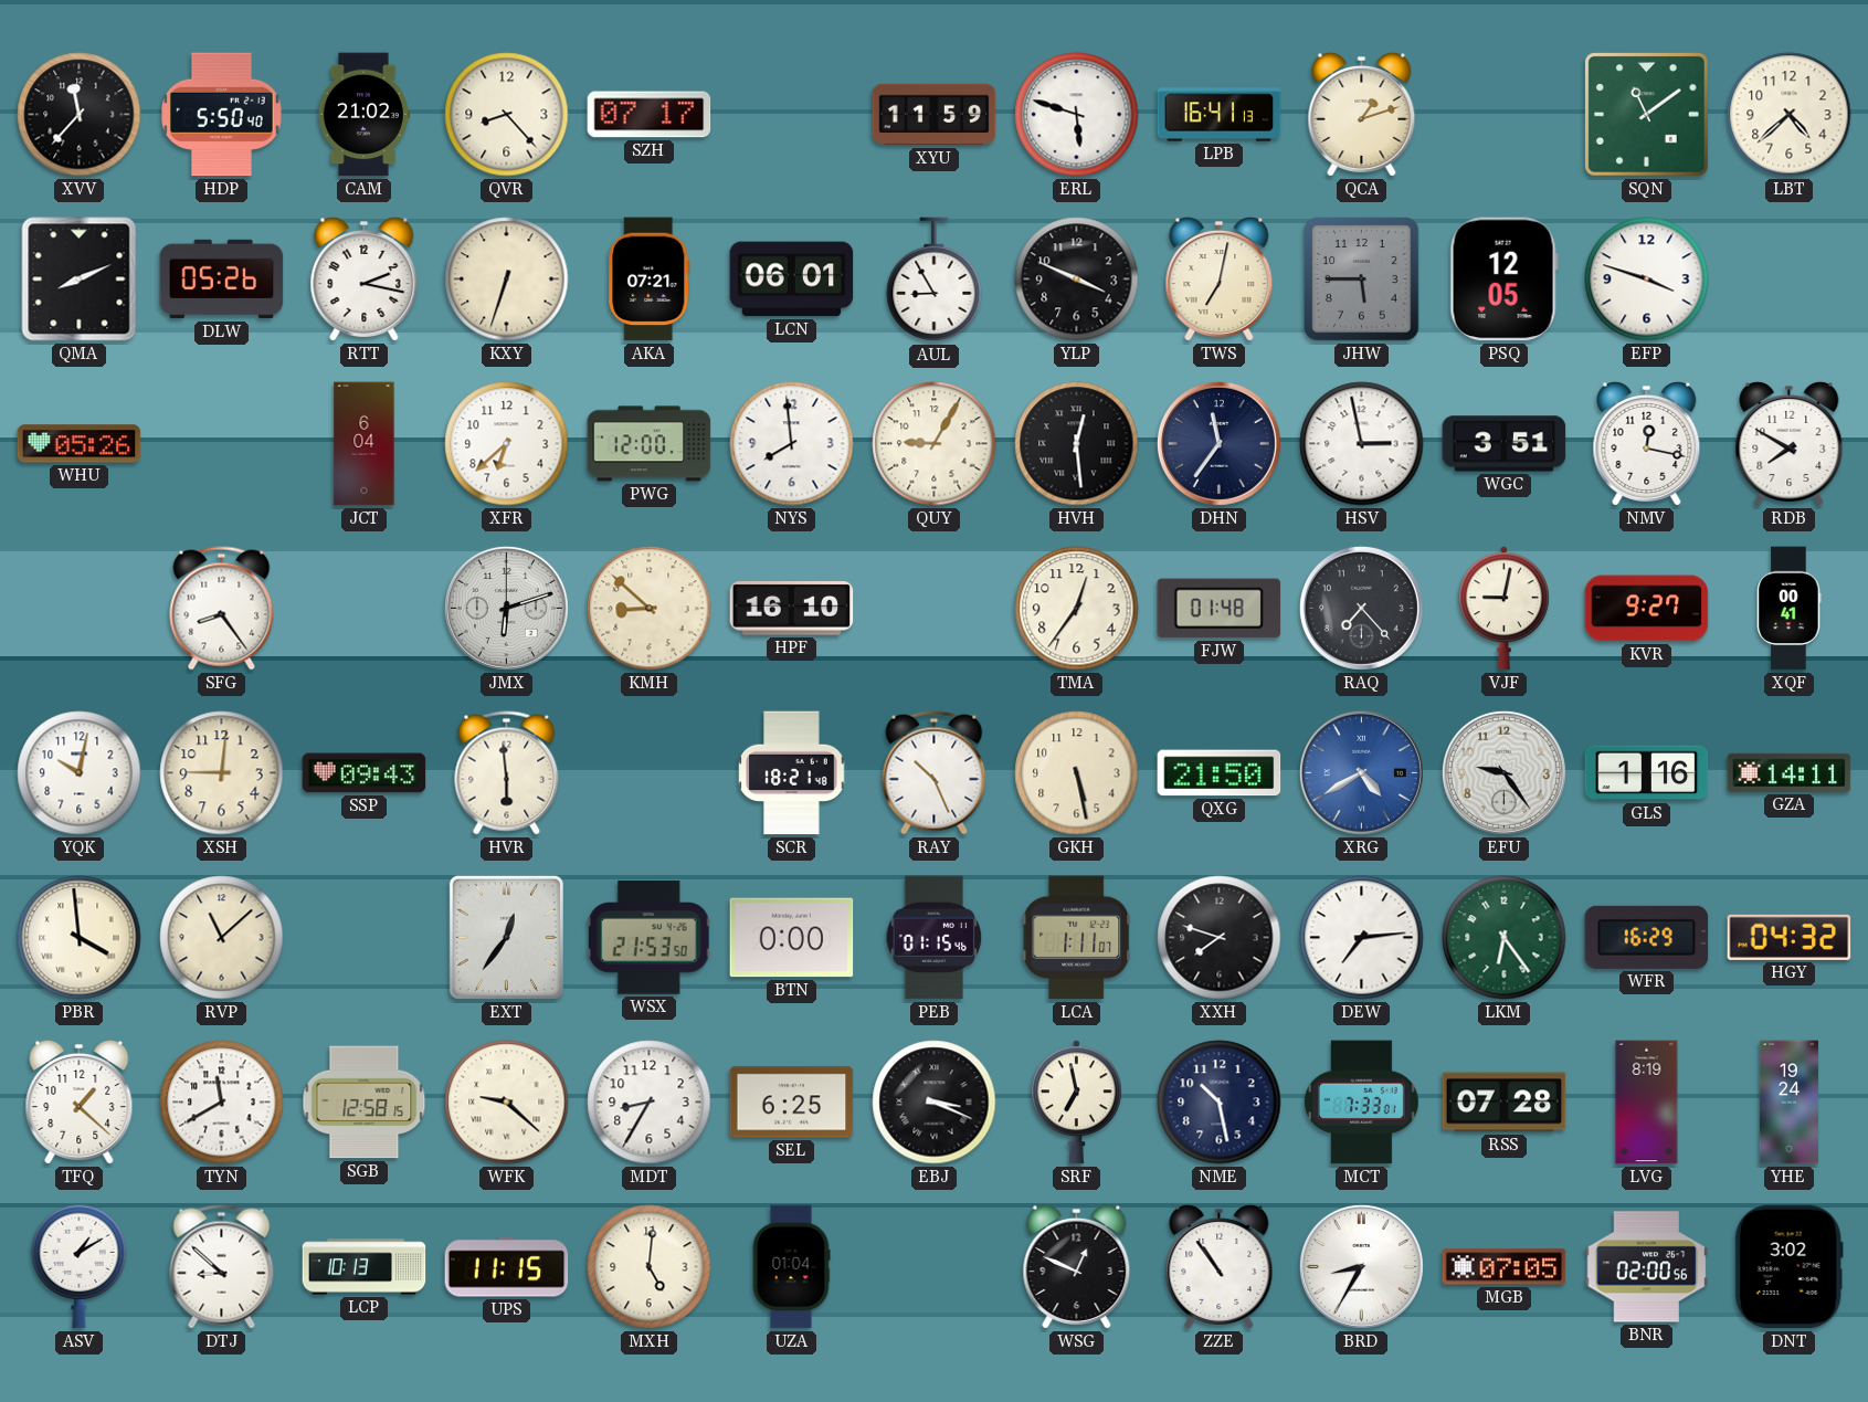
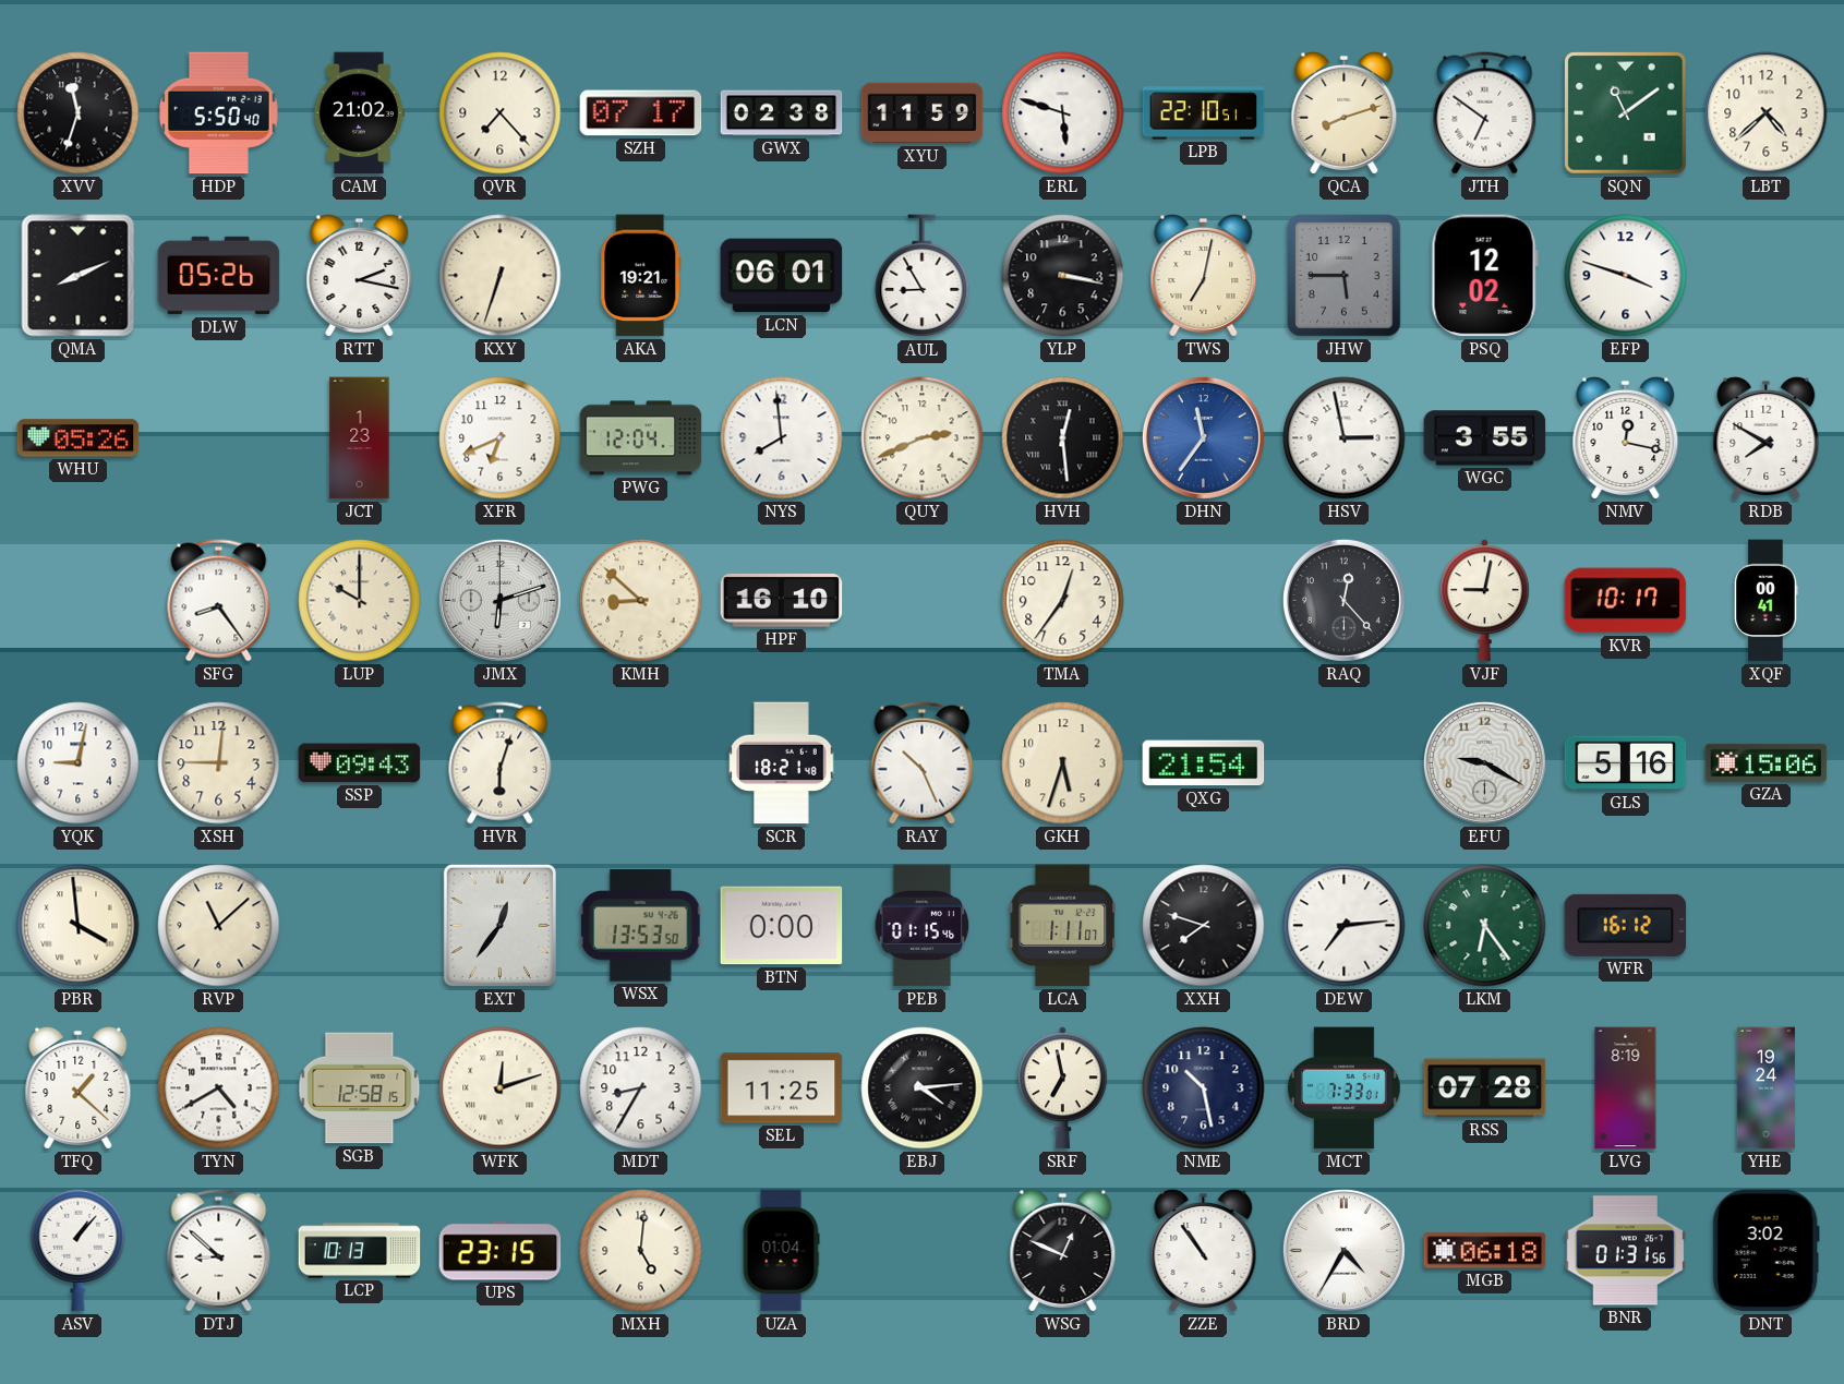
XVV: 11:37 -> 11:33 (79, 113)
QVR: 8:23 -> 7:23 (501, 113)
GWX: none -> 02:38 (782, 113)
LPB: 16:41 -> 22:10 (1204, 113)
QCA: 1:12 -> 8:12 (1345, 112)
JTH: none -> 6:51 (1485, 113)
AKA: 07:21 -> 19:21 (641, 276)
YLP: 3:49 -> 3:17 (1063, 276)
PSQ: 12:05 -> 12:02 (1484, 276)
JCT: 6:04 -> 1:23 (360, 438)
XFR: 6:38 -> 6:41 (501, 438)
PWG: 12:00 -> 12:04 (641, 438)
QUY: 9:05 -> 2:41 (923, 438)
DHN dial: navy -> blue (1203, 437)
WGC: 3:51 -> 3:55 (1485, 438)
LUP: none -> 10:00 (360, 601)
FJW: 01:48 -> none (1220, 609)
RAQ: 7:23 -> 12:23 (1343, 600)
KVR: 9:27 -> 10:17 (1626, 601)
YQK: 10:02 -> 9:02 (79, 763)
HVR: 5:59 -> 6:03 (501, 763)
GKH: 5:28 -> 5:33 (1063, 763)
QXG: 21:50 -> 21:54 (1204, 763)
XRG: 4:40 -> none (1361, 772)
EFU: 9:24 -> 9:20 (1484, 762)
GLS: 1:16 -> 5:16 (1626, 763)
GZA: 14:11 -> 15:06 (1767, 762)
WSX: 21:53 -> 13:53 (640, 926)
WFR: 16:29 -> 16:12 (1626, 925)
HGY: 04:32 -> none (1790, 937)
TYN: 11:40 -> 4:40 (219, 1088)
WFK: 9:22 -> 12:12 (501, 1088)
SEL: 6:25 -> 11:25 (782, 1088)
EBJ: 3:19 -> 4:14 (923, 1088)
ASV: 1:10 -> 1:07 (79, 1250)
UPS: 11:15 -> 23:15 (501, 1251)
BRD: 8:35 -> 4:35 (1343, 1250)
MGB: 07:05 -> 06:18 (1485, 1251)
BNR: 02:00 -> 01:31 (1626, 1251)
